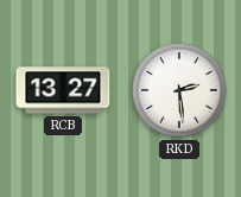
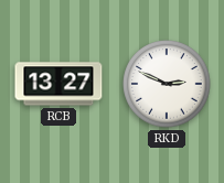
RKD: 2:29 -> 2:49 (167, 84)
